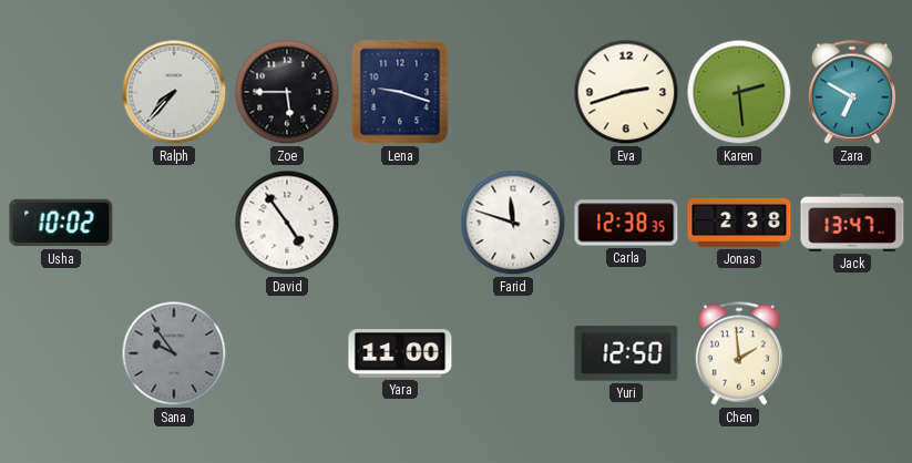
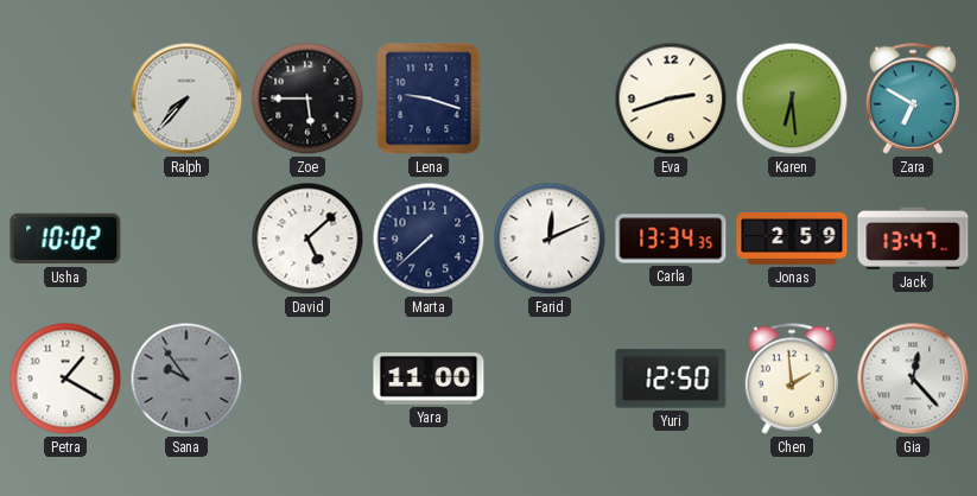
Karen: 2:29 -> 6:29 (792, 98)
David: 4:54 -> 5:08 (307, 239)
Marta: none -> 7:38 (429, 239)
Farid: 11:48 -> 12:11 (550, 239)
Carla: 12:38 -> 13:34 (671, 239)
Jonas: 2:38 -> 2:59 (792, 239)
Petra: none -> 1:20 (65, 379)
Gia: none -> 12:23 (913, 379)
